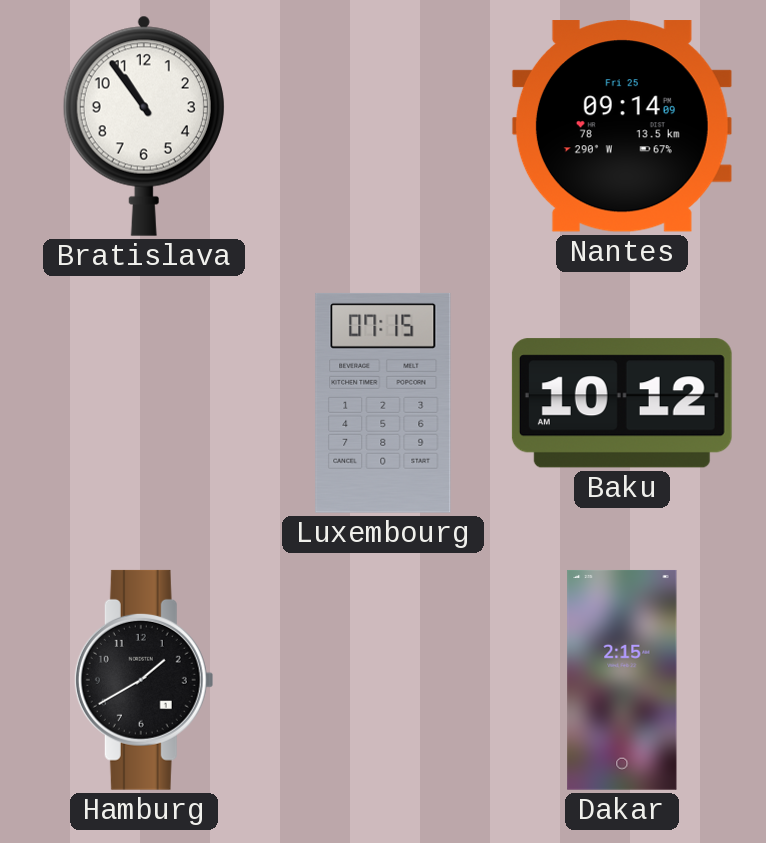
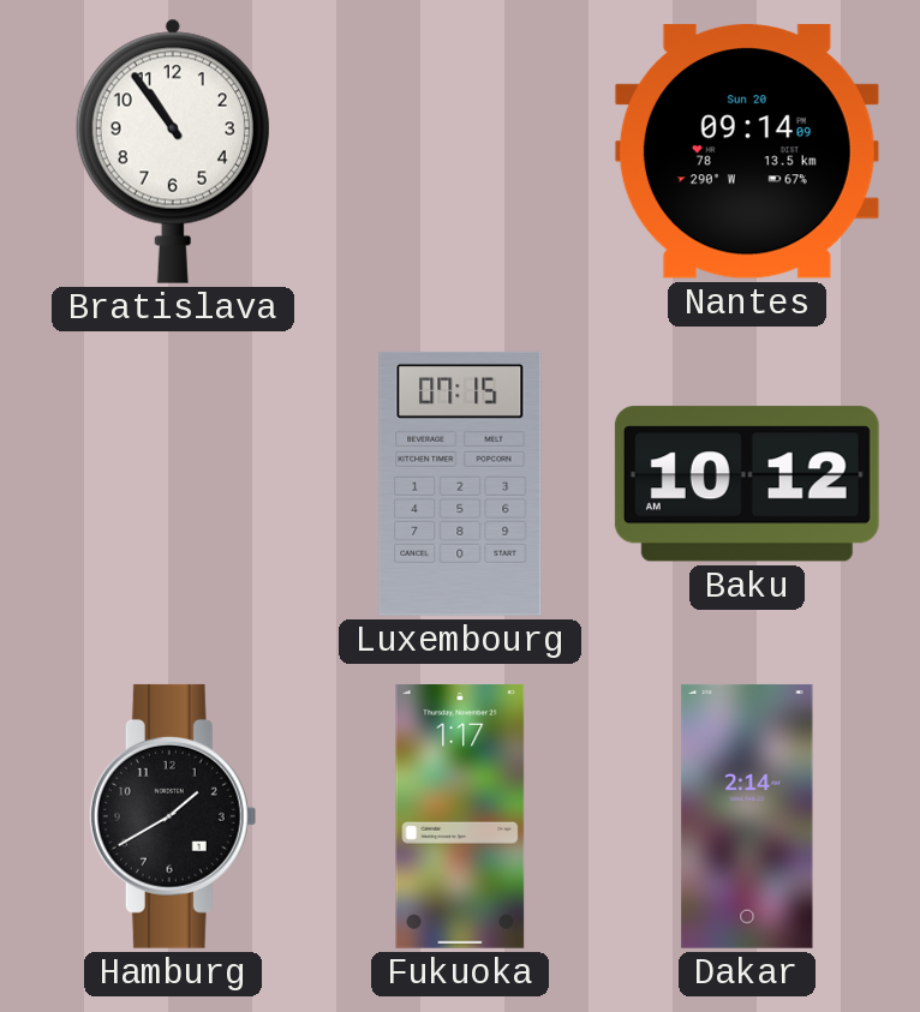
Nantes date: Fri 25 -> Sun 20 (747, 151)
Fukuoka: none -> 1:17 (460, 816)
Dakar: 2:15 -> 2:14 (747, 816)
